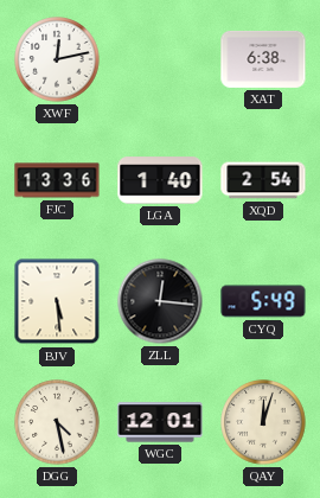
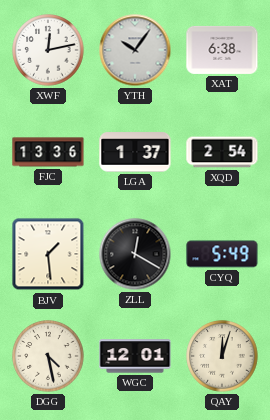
YTH: none -> 10:06 (135, 50)
LGA: 1:40 -> 1:37 (135, 152)
BJV: 5:29 -> 1:29 (48, 254)
ZLL: 12:16 -> 12:20 (135, 254)
